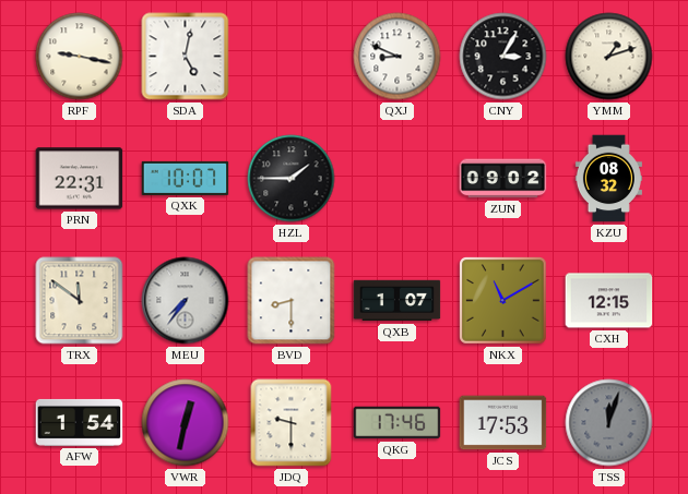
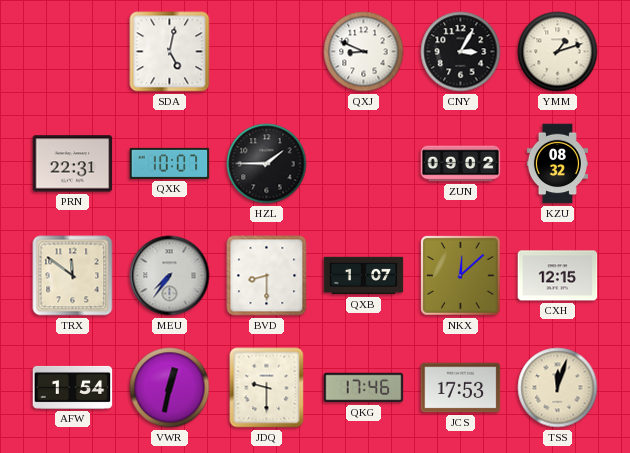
RPF: 9:17 -> none (80, 57)
NKX: 11:10 -> 12:08 (461, 276)
TSS dial: grey -> cream (558, 388)
